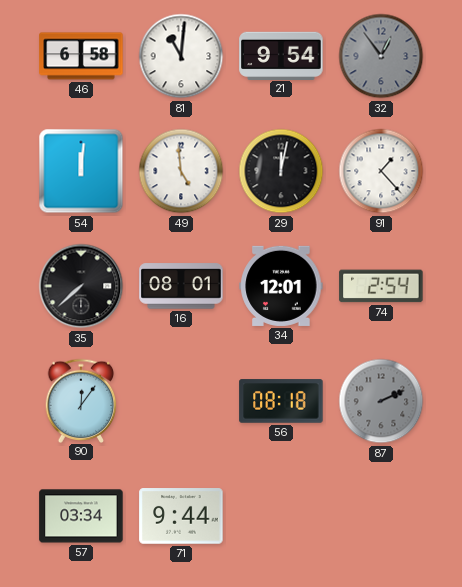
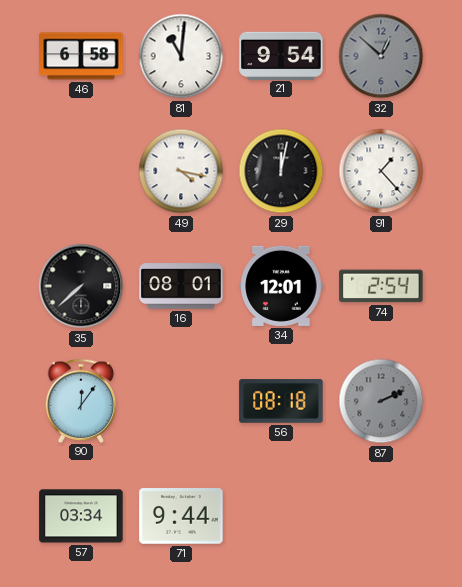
32: 12:54 -> 12:52 (381, 56)
54: 12:01 -> none (81, 171)
49: 4:59 -> 4:17 (181, 171)
